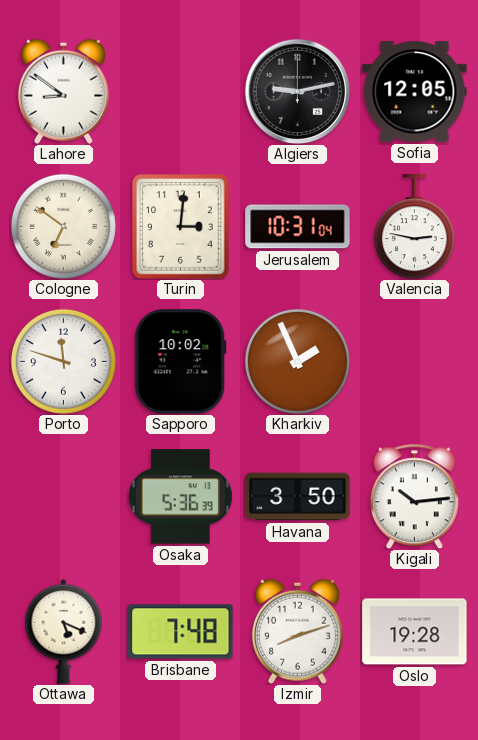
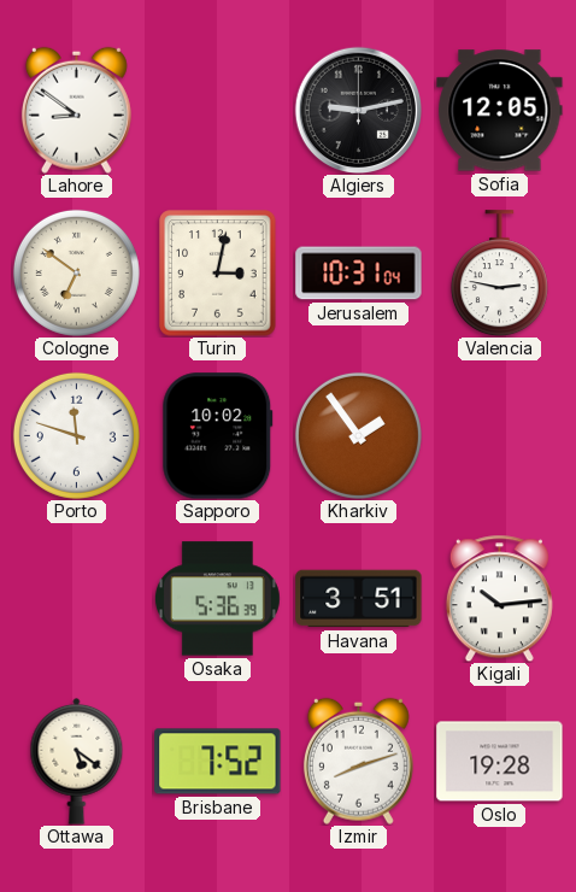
Turin: 3:01 -> 3:02 (218, 274)
Kharkiv: 1:56 -> 1:54 (358, 435)
Havana: 3:50 -> 3:51 (359, 599)
Ottawa: 5:19 -> 5:21 (77, 761)
Brisbane: 7:48 -> 7:52 (218, 762)
